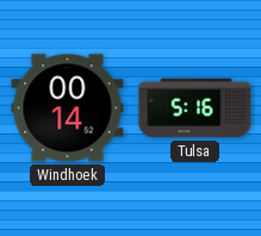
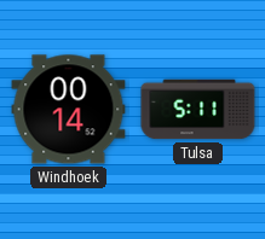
Tulsa: 5:16 -> 5:11 (198, 110)
